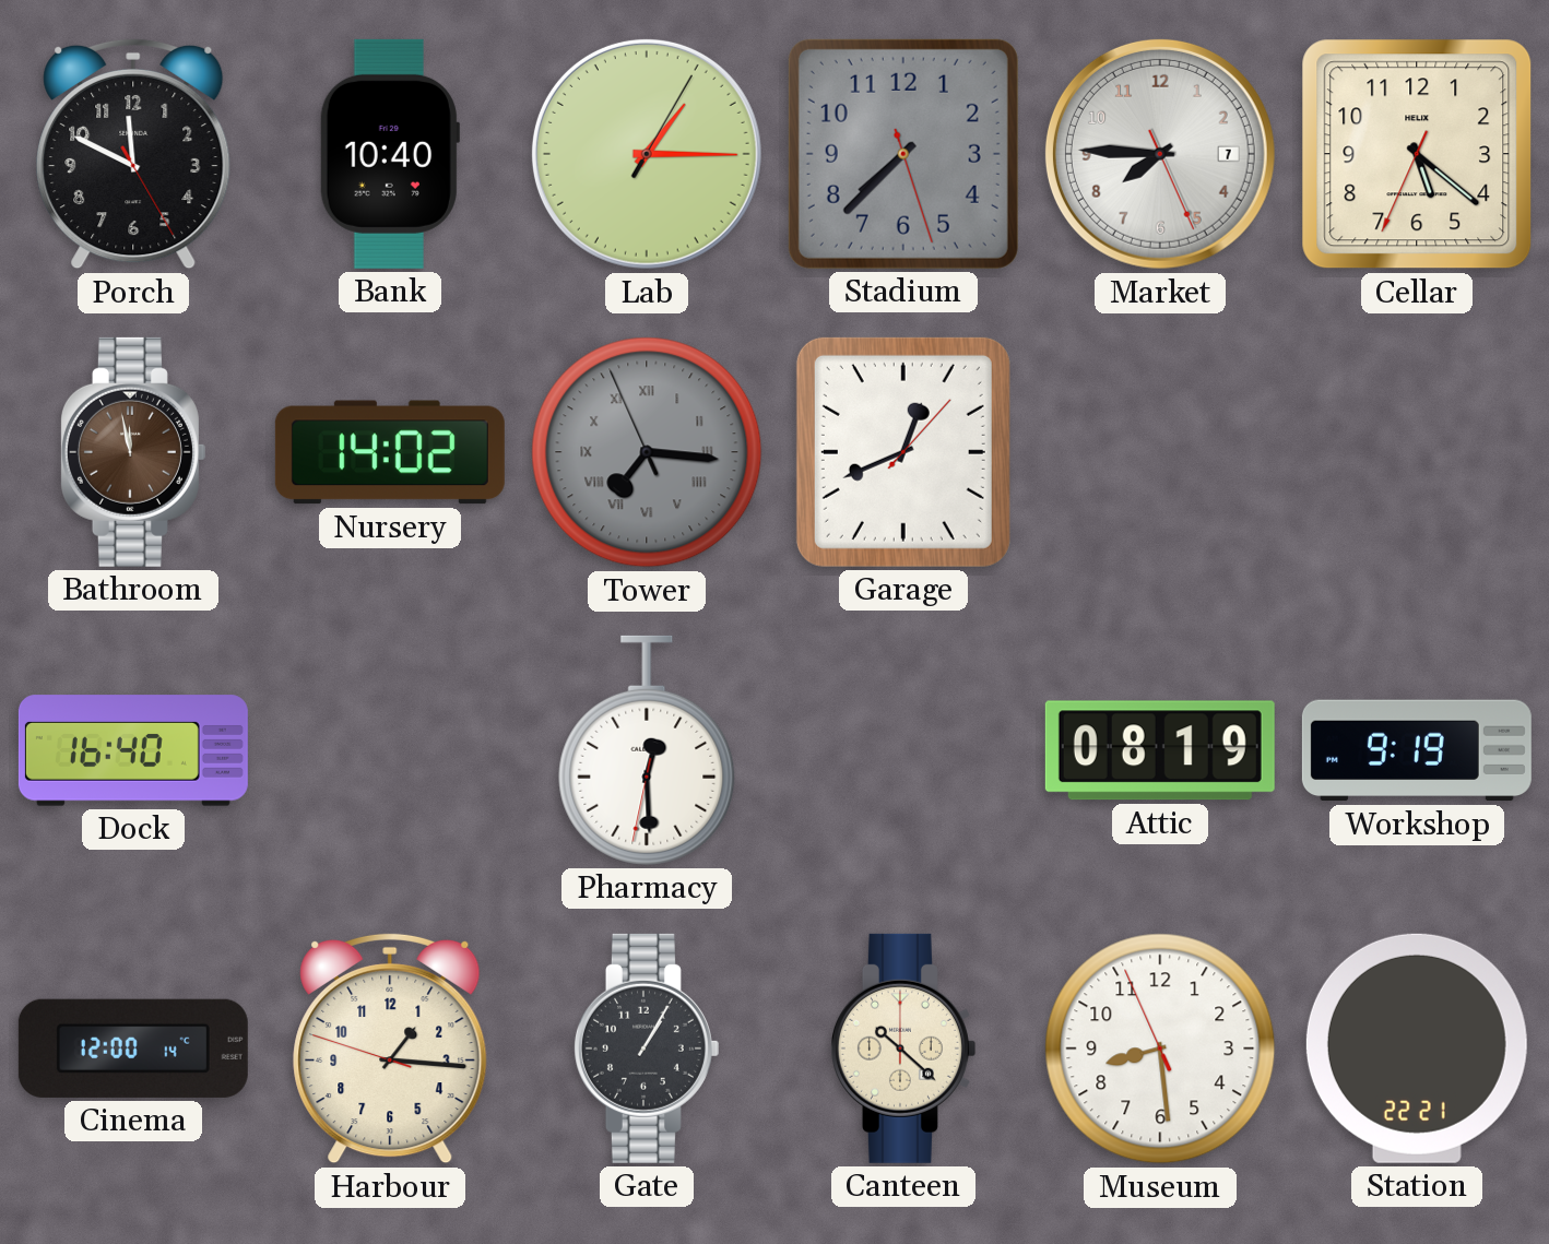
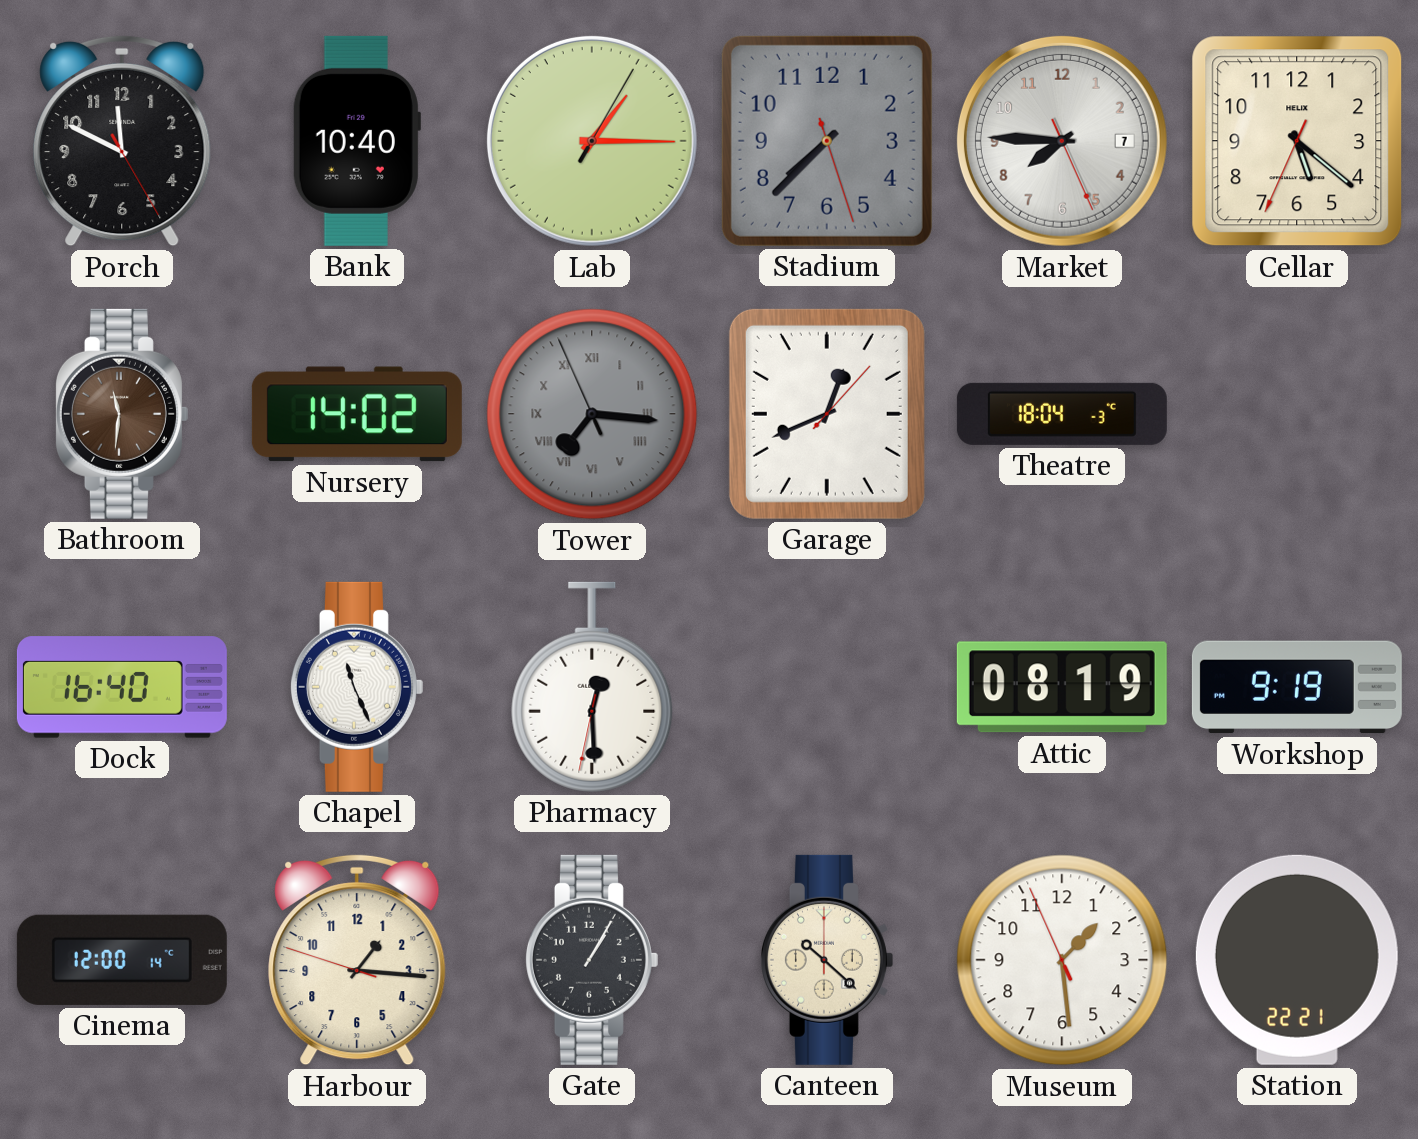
Bathroom: 11:58 -> 11:31 (121, 414)
Theatre: none -> 18:04 (1062, 414)
Chapel: none -> 11:26 (356, 687)
Museum: 8:28 -> 1:28 (1062, 960)
